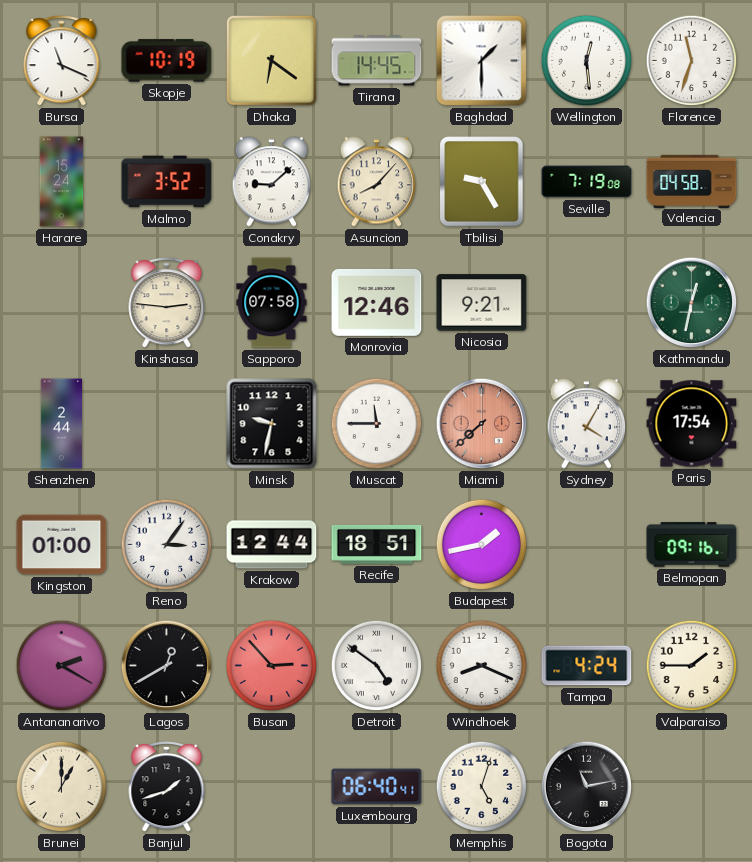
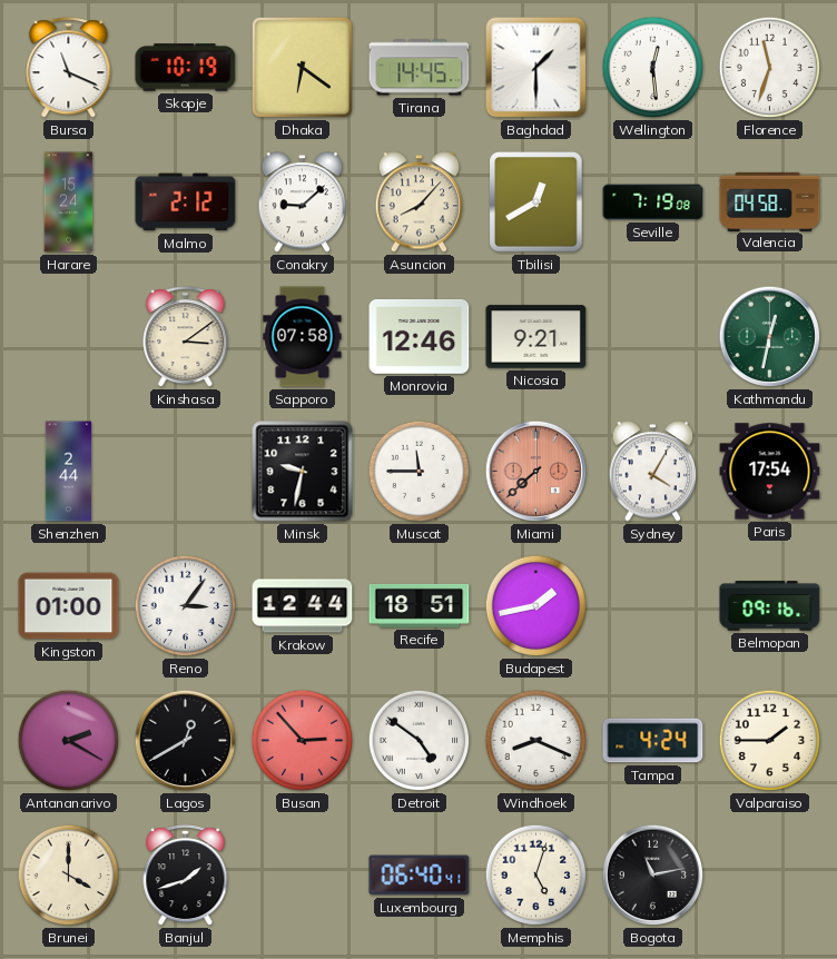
Malmo: 3:52 -> 2:12 (186, 202)
Tbilisi: 9:25 -> 12:40 (536, 202)
Kinshasa: 2:46 -> 3:09 (186, 337)
Brunei: 1:00 -> 4:00 (69, 876)
